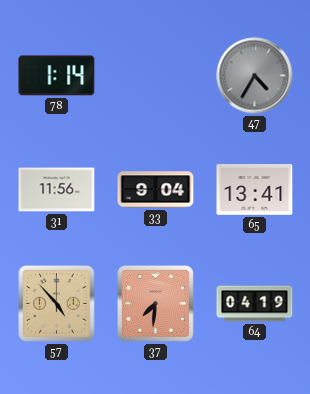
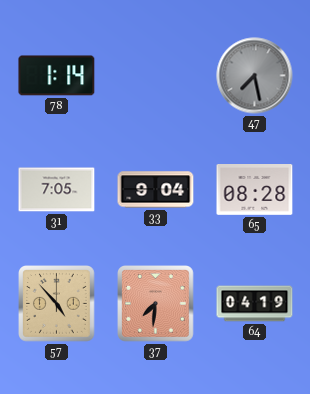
47: 4:35 -> 7:28 (255, 76)
31: 11:56 -> 7:05 (57, 190)
65: 13:41 -> 08:28 (255, 190)
